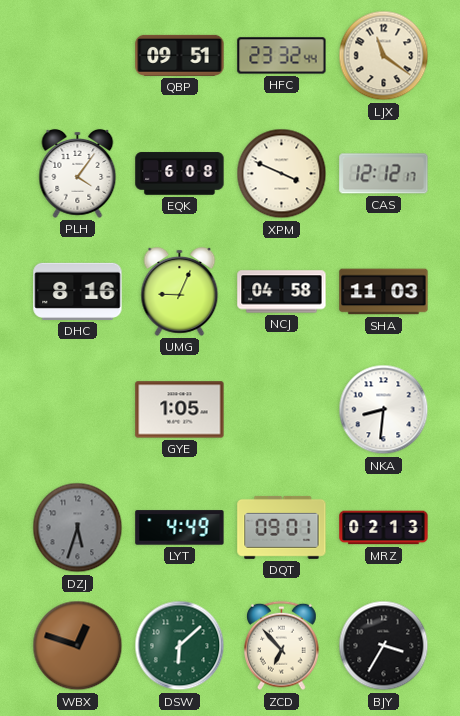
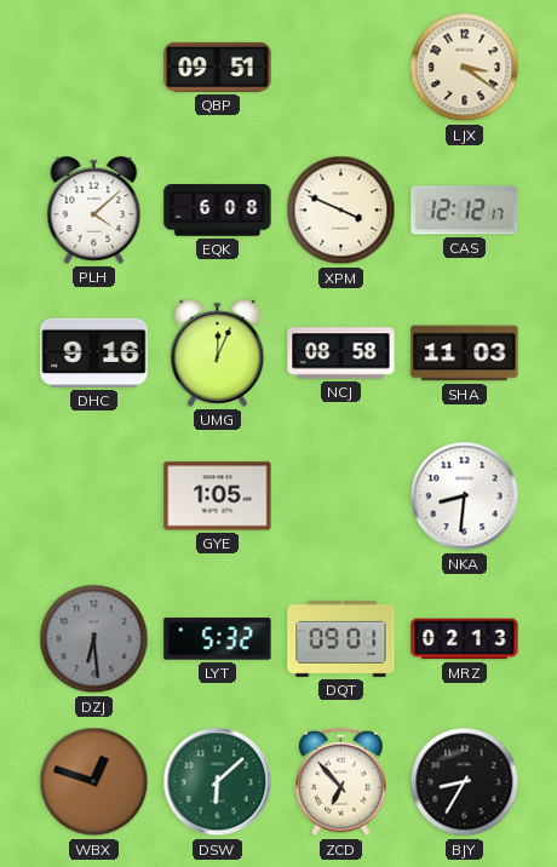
HFC: 23:32 -> none (282, 56)
LJX: 11:21 -> 3:21 (465, 68)
PLH: 4:06 -> 4:08 (94, 209)
DHC: 8:16 -> 9:16 (94, 352)
UMG: 9:04 -> 12:04 (218, 352)
NCJ: 04:58 -> 08:58 (341, 354)
DZJ: 5:33 -> 6:29 (94, 639)
LYT: 4:49 -> 5:32 (218, 639)
BJY: 3:35 -> 8:35 (465, 782)
